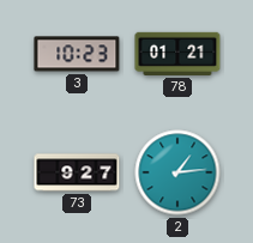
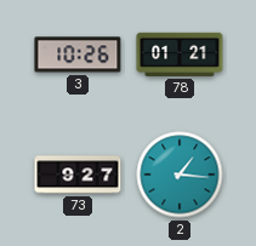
3: 10:23 -> 10:26 (78, 55)
2: 1:14 -> 1:16 (180, 175)
